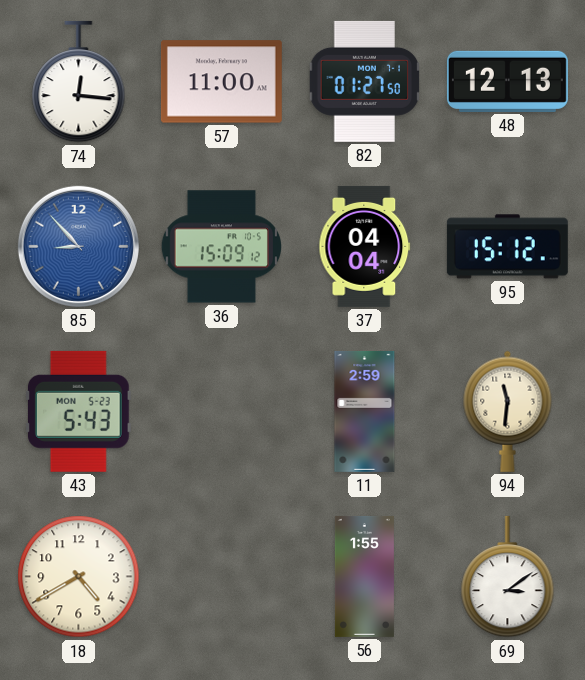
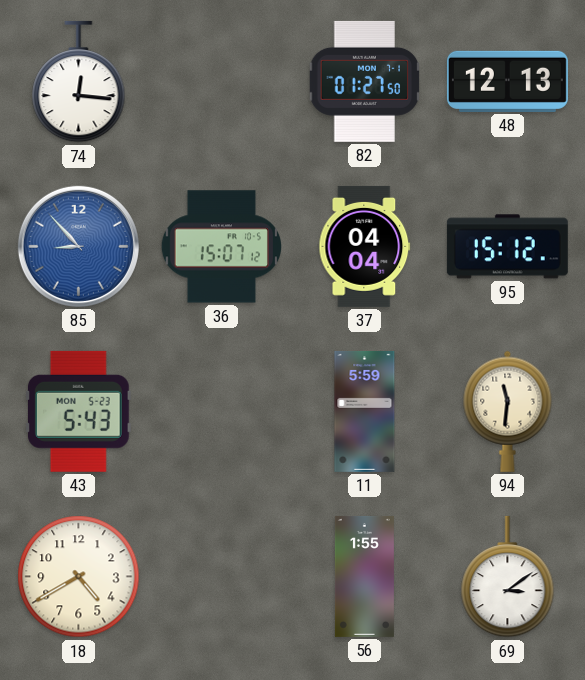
57: 11:00 -> none (221, 82)
36: 15:09 -> 15:07 (221, 247)
11: 2:59 -> 5:59 (365, 411)
